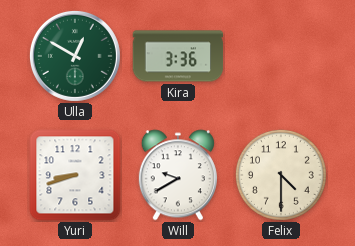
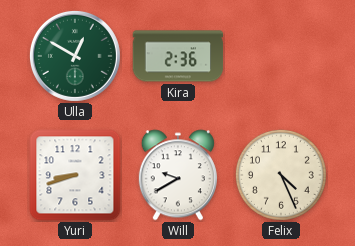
Kira: 3:36 -> 2:36 (178, 56)
Felix: 4:30 -> 4:26 (281, 175)
